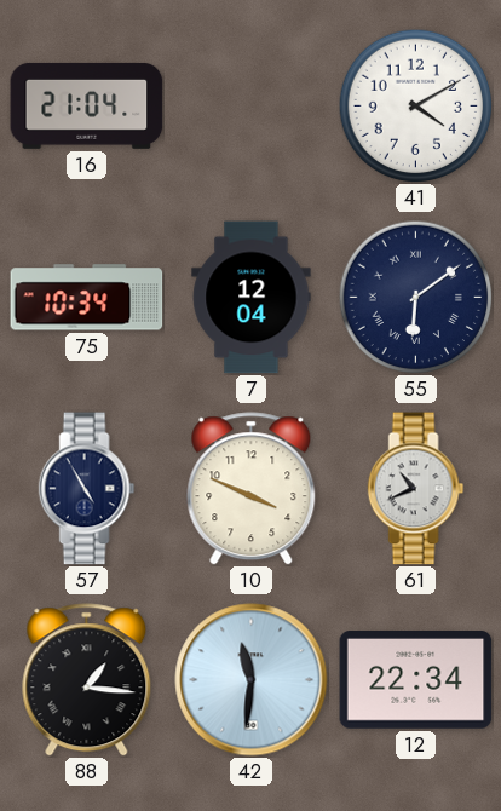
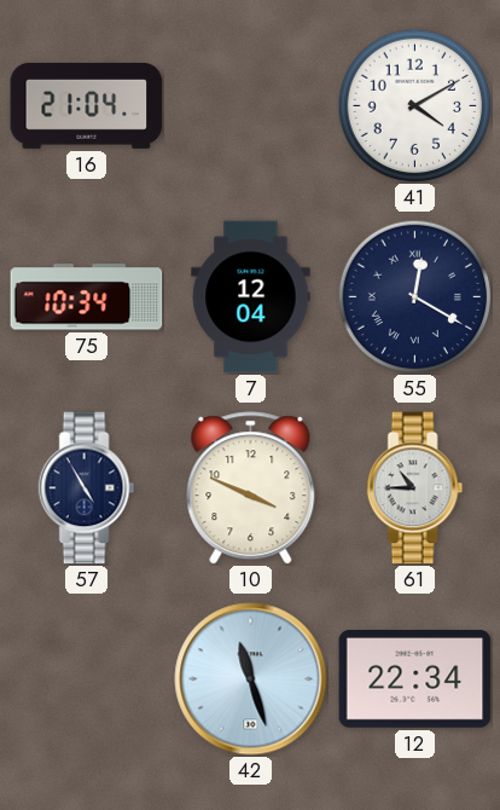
55: 6:09 -> 12:20 (414, 296)
61: 10:41 -> 10:45 (415, 488)
88: 1:16 -> none (87, 680)
42: 11:31 -> 11:27 (251, 679)
